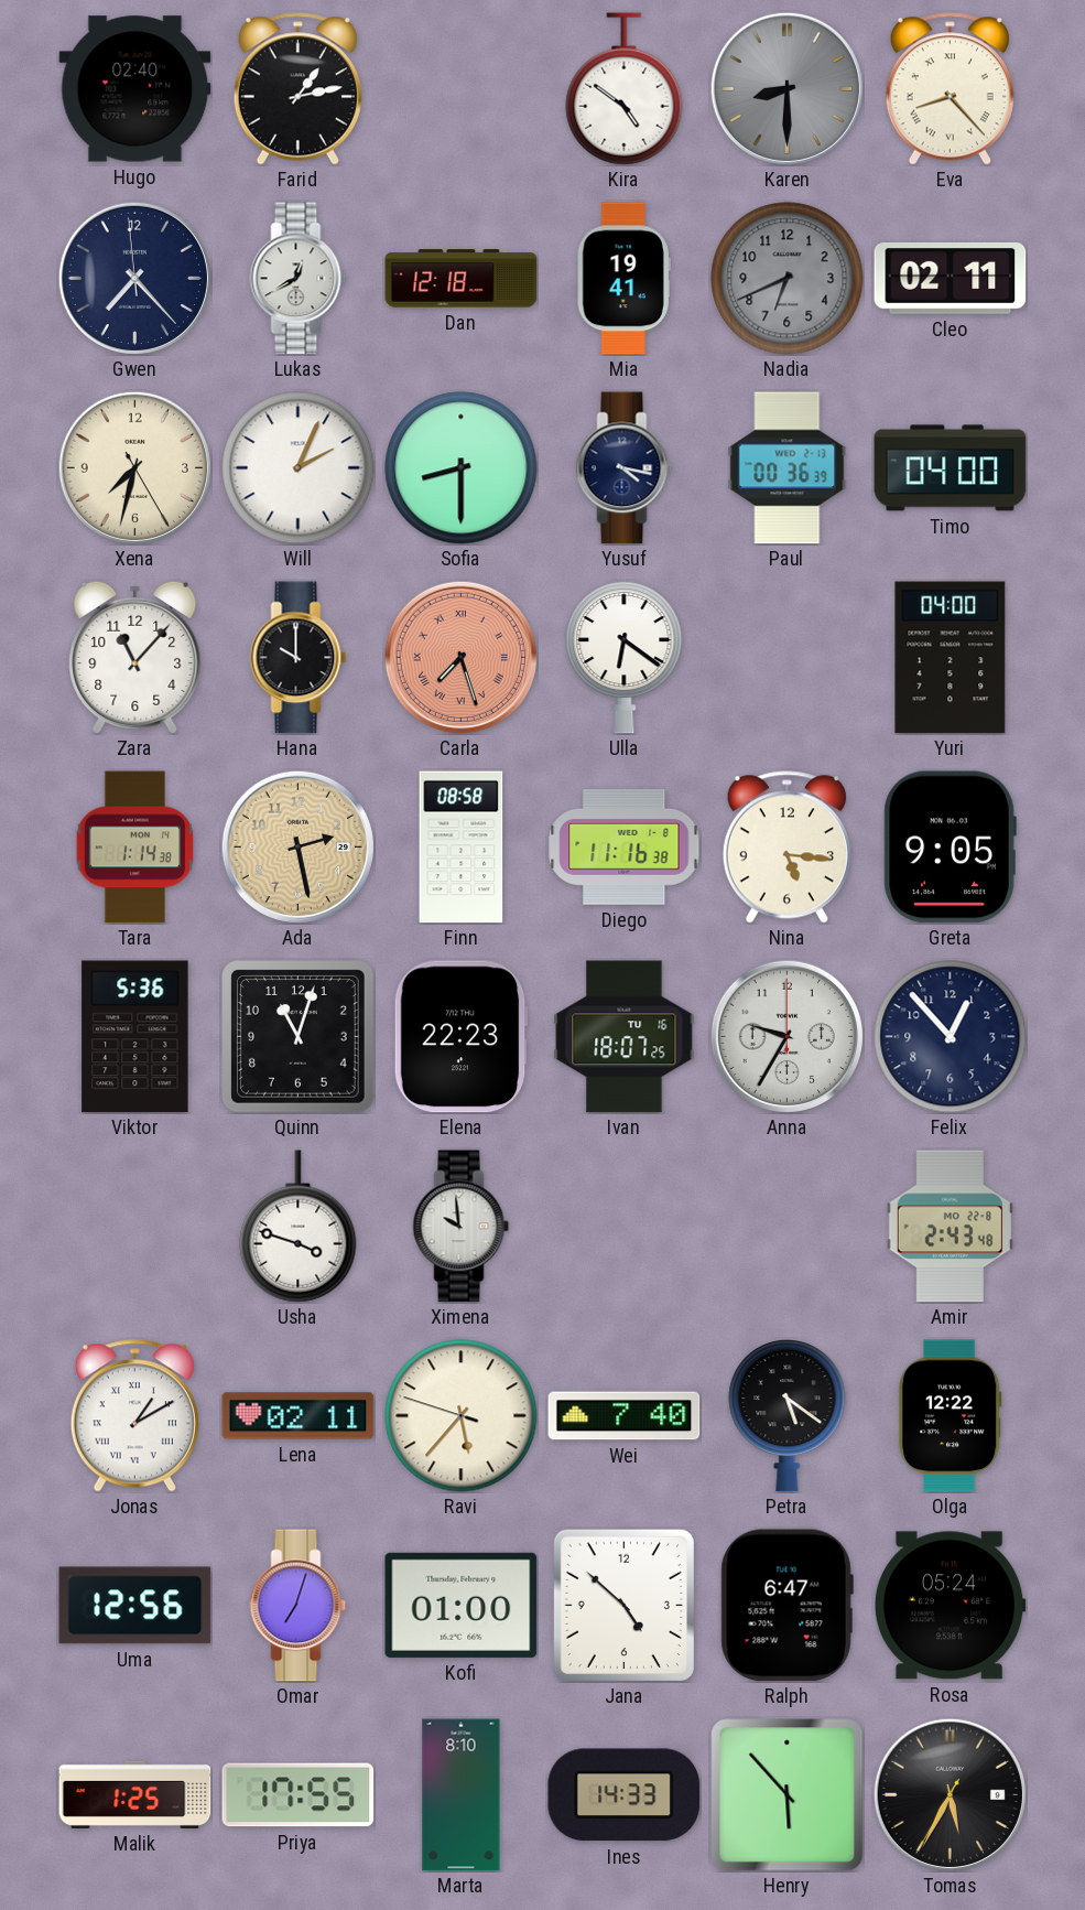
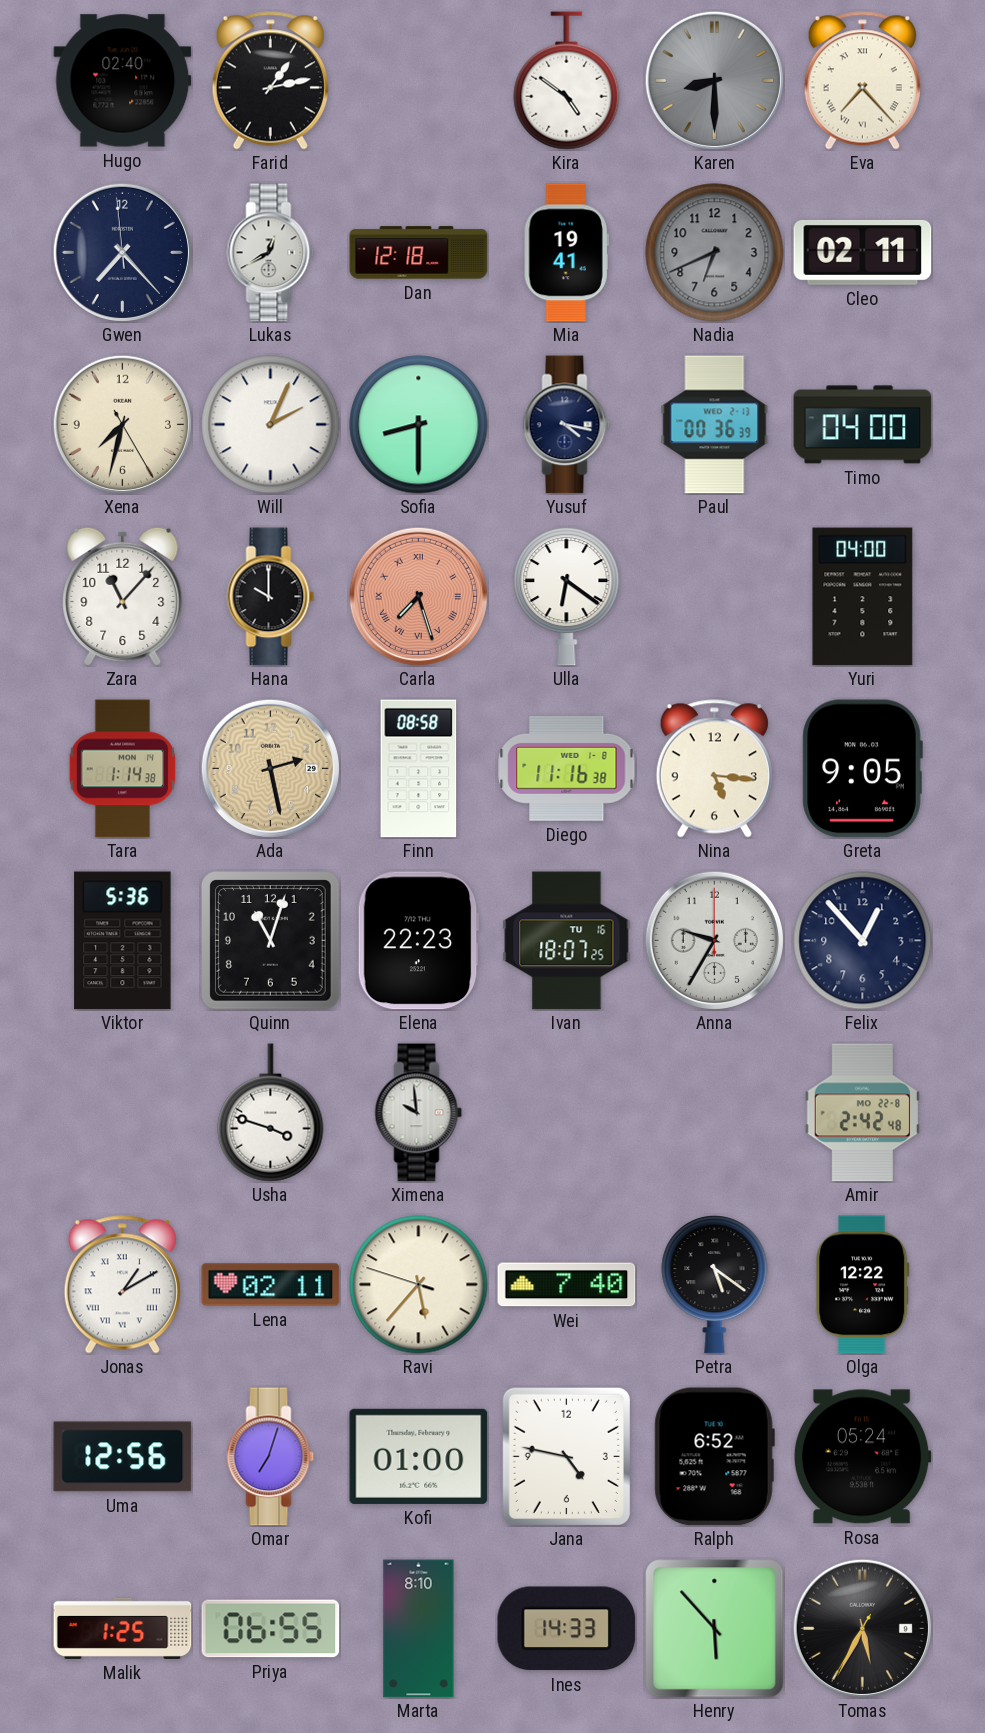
Eva: 8:23 -> 7:23 (862, 81)
Amir: 2:43 -> 2:42 (862, 1113)
Jana: 4:52 -> 4:47 (566, 1456)
Ralph: 6:47 -> 6:52 (714, 1457)
Priya: 17:55 -> 06:55 (271, 1629)
